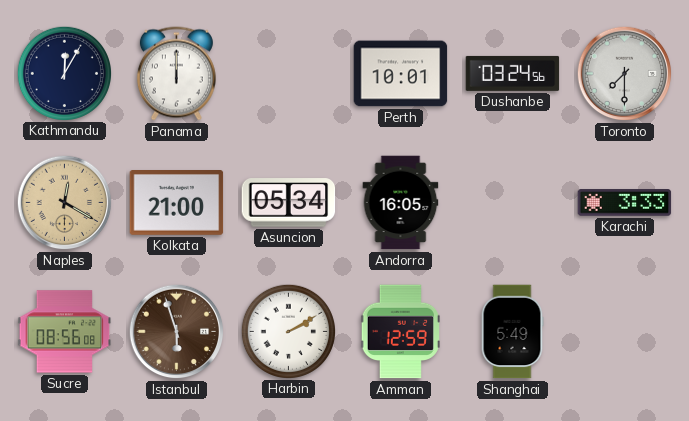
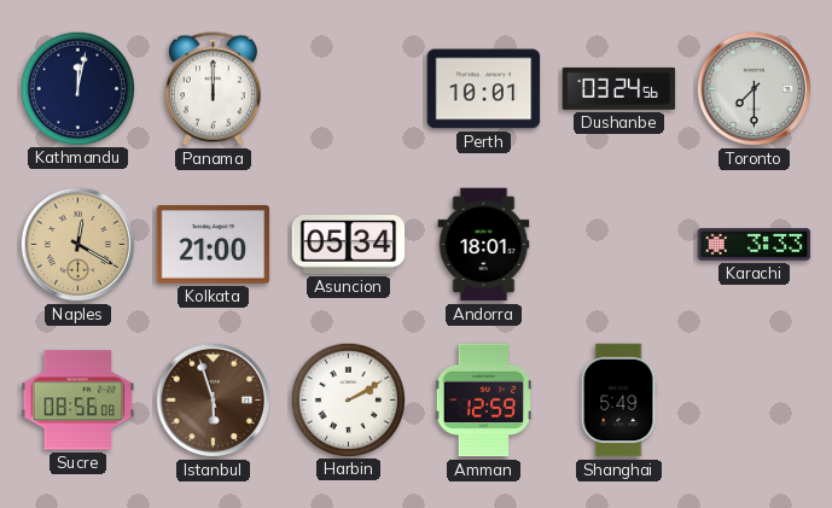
Kathmandu: 12:05 -> 12:02 (77, 88)
Andorra: 16:05 -> 18:01 (484, 245)
